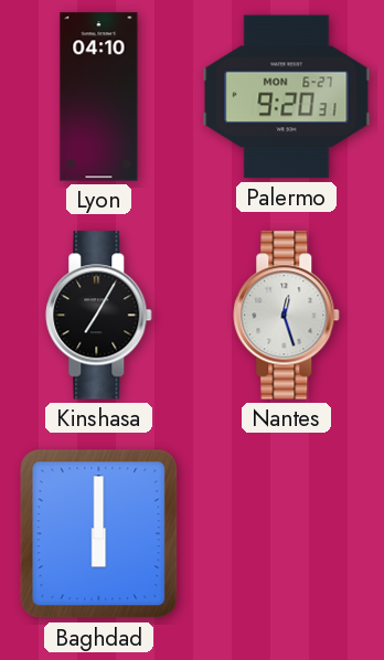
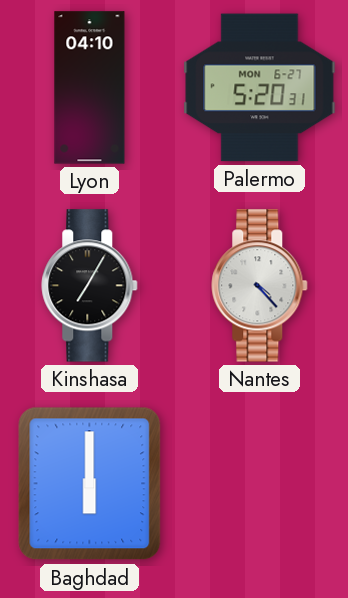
Palermo: 9:20 -> 5:20 (260, 88)
Nantes: 12:27 -> 4:23 (260, 286)
